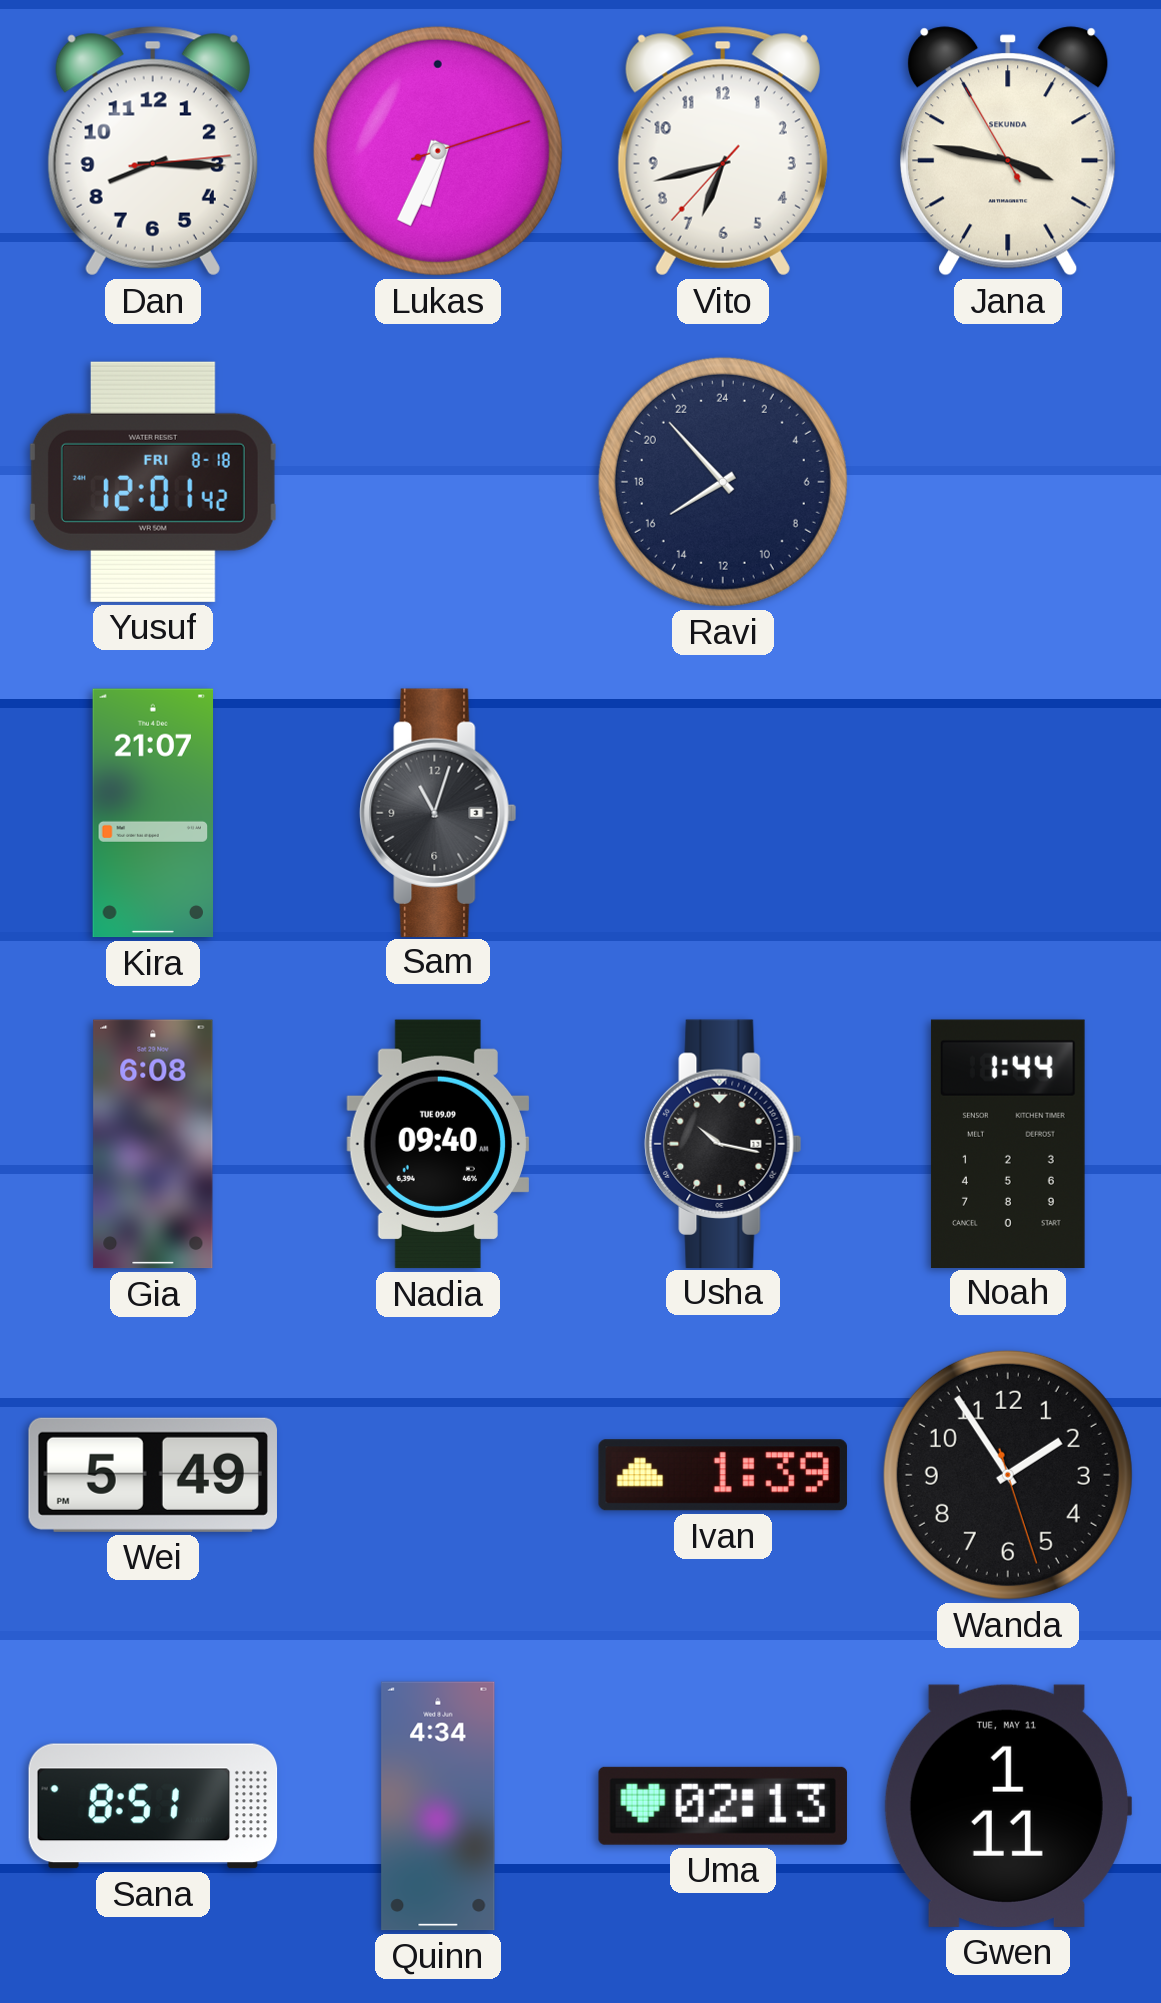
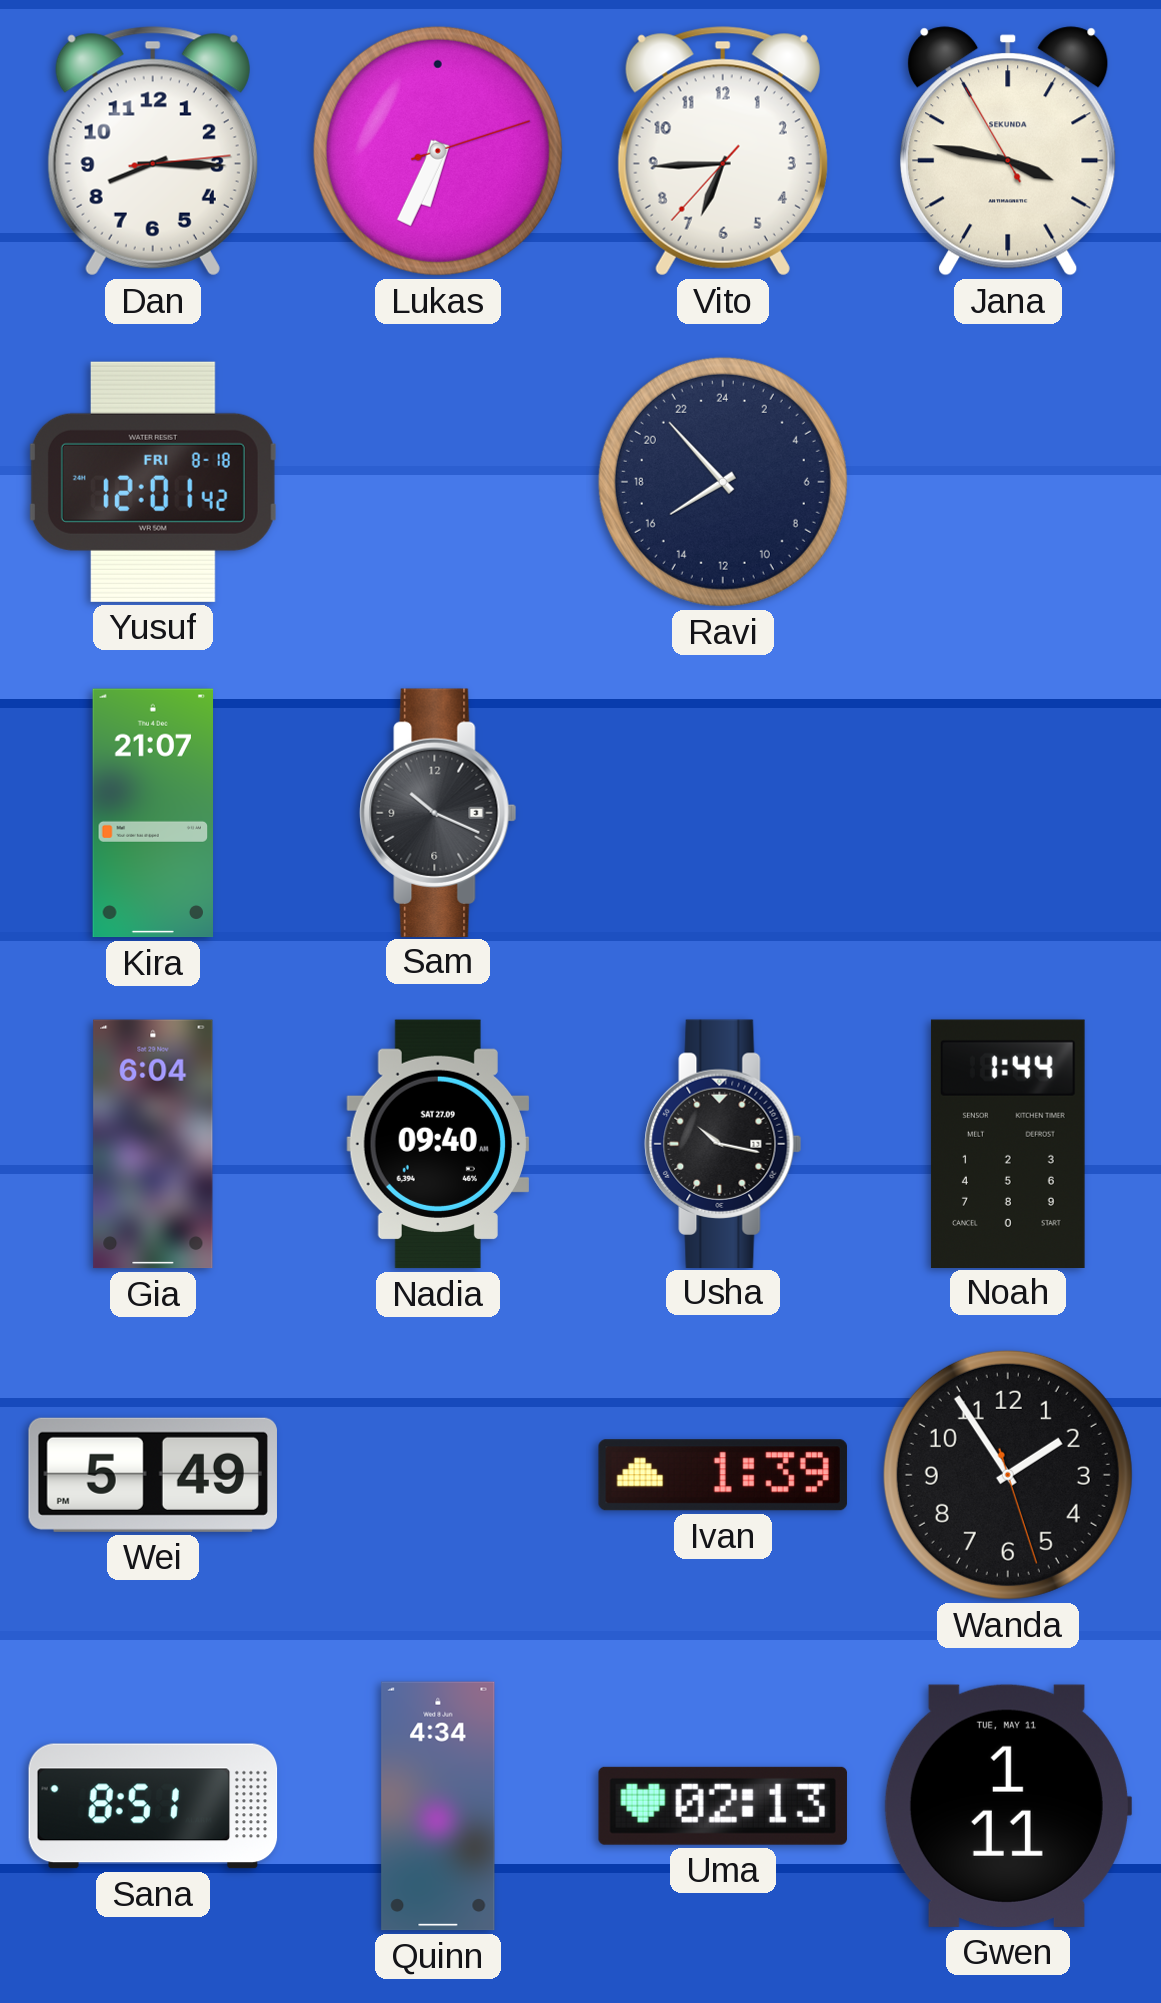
Vito: 6:42 -> 6:44 (723, 151)
Sam: 11:03 -> 10:19 (438, 812)
Gia: 6:08 -> 6:04 (153, 1144)
Nadia date: TUE 09.09 -> SAT 27.09 (438, 1144)
